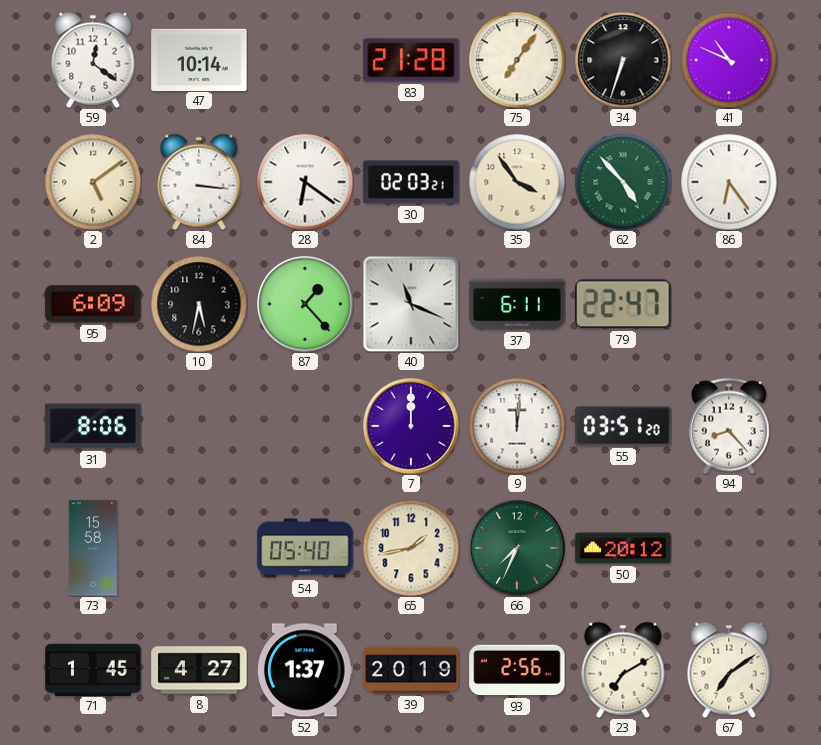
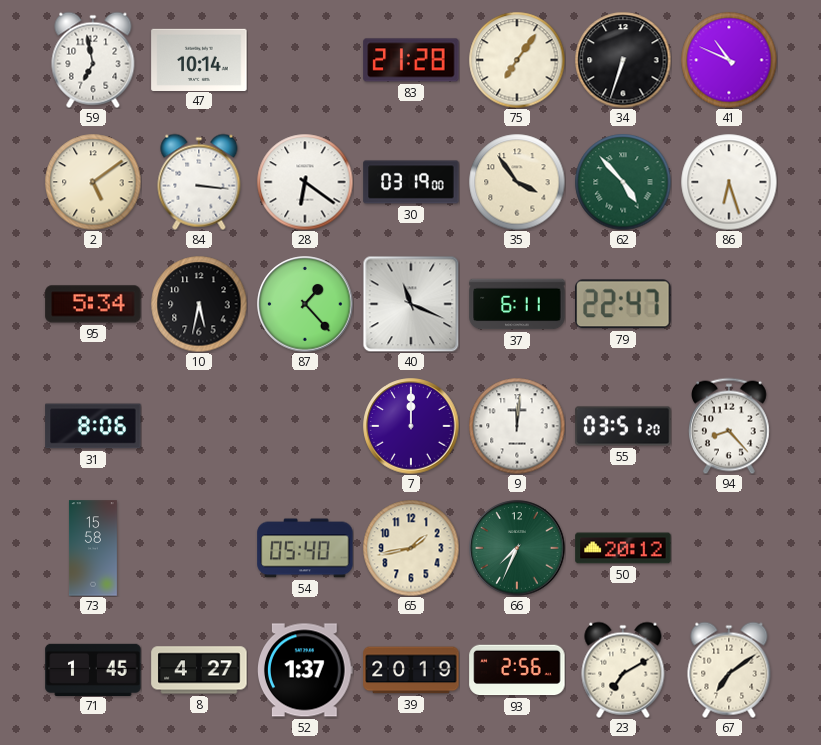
59: 12:21 -> 6:58 (93, 60)
30: 02:03 -> 03:19 (411, 182)
86: 6:24 -> 6:27 (729, 182)
95: 6:09 -> 5:34 (93, 304)
